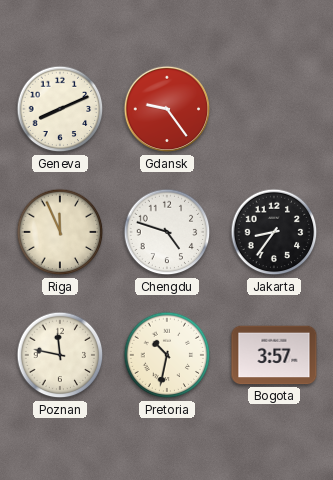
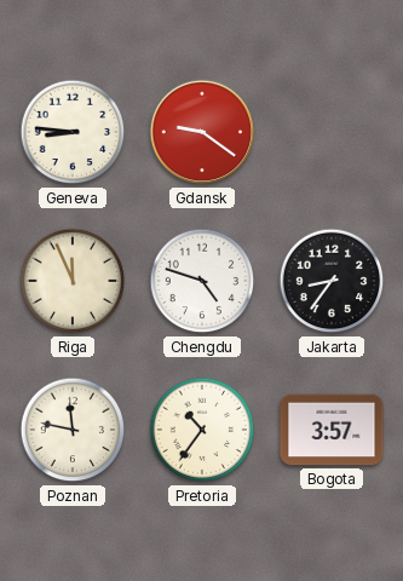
Geneva: 8:11 -> 8:46 (73, 132)
Gdansk: 9:24 -> 9:21 (202, 132)
Pretoria: 10:32 -> 10:36 (202, 430)
